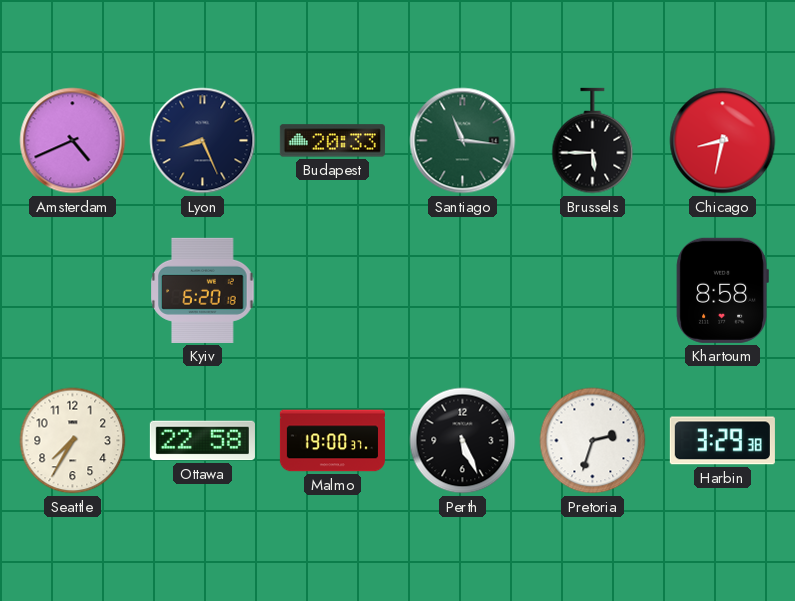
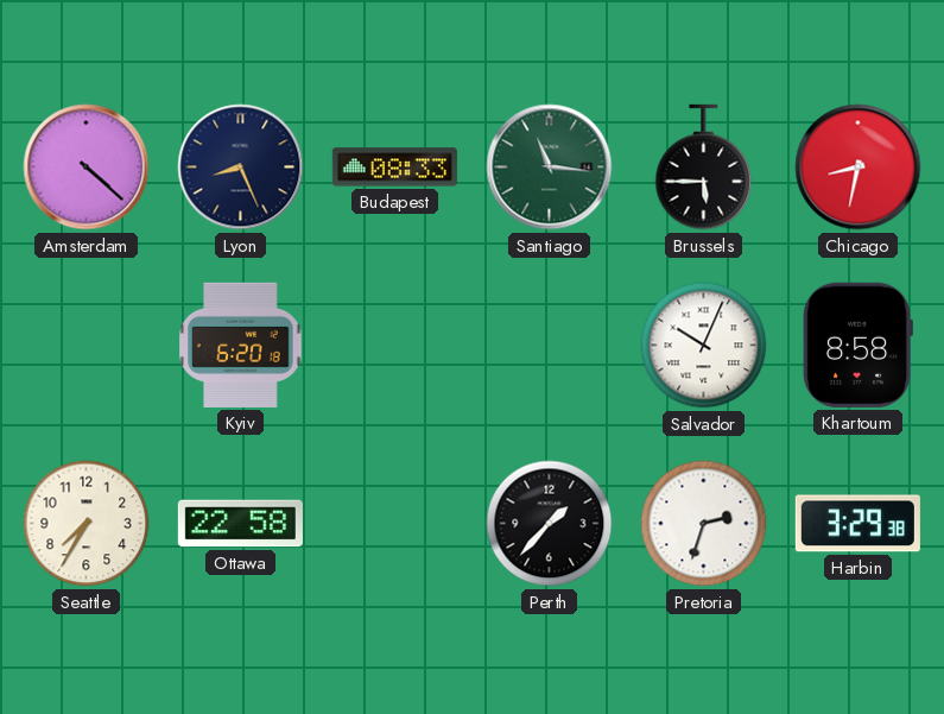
Amsterdam: 4:41 -> 4:22 (87, 168)
Budapest: 20:33 -> 08:33 (394, 168)
Salvador: none -> 10:04 (704, 346)
Malmo: 19:00 -> none (332, 441)
Perth: 5:26 -> 1:37 (550, 524)
